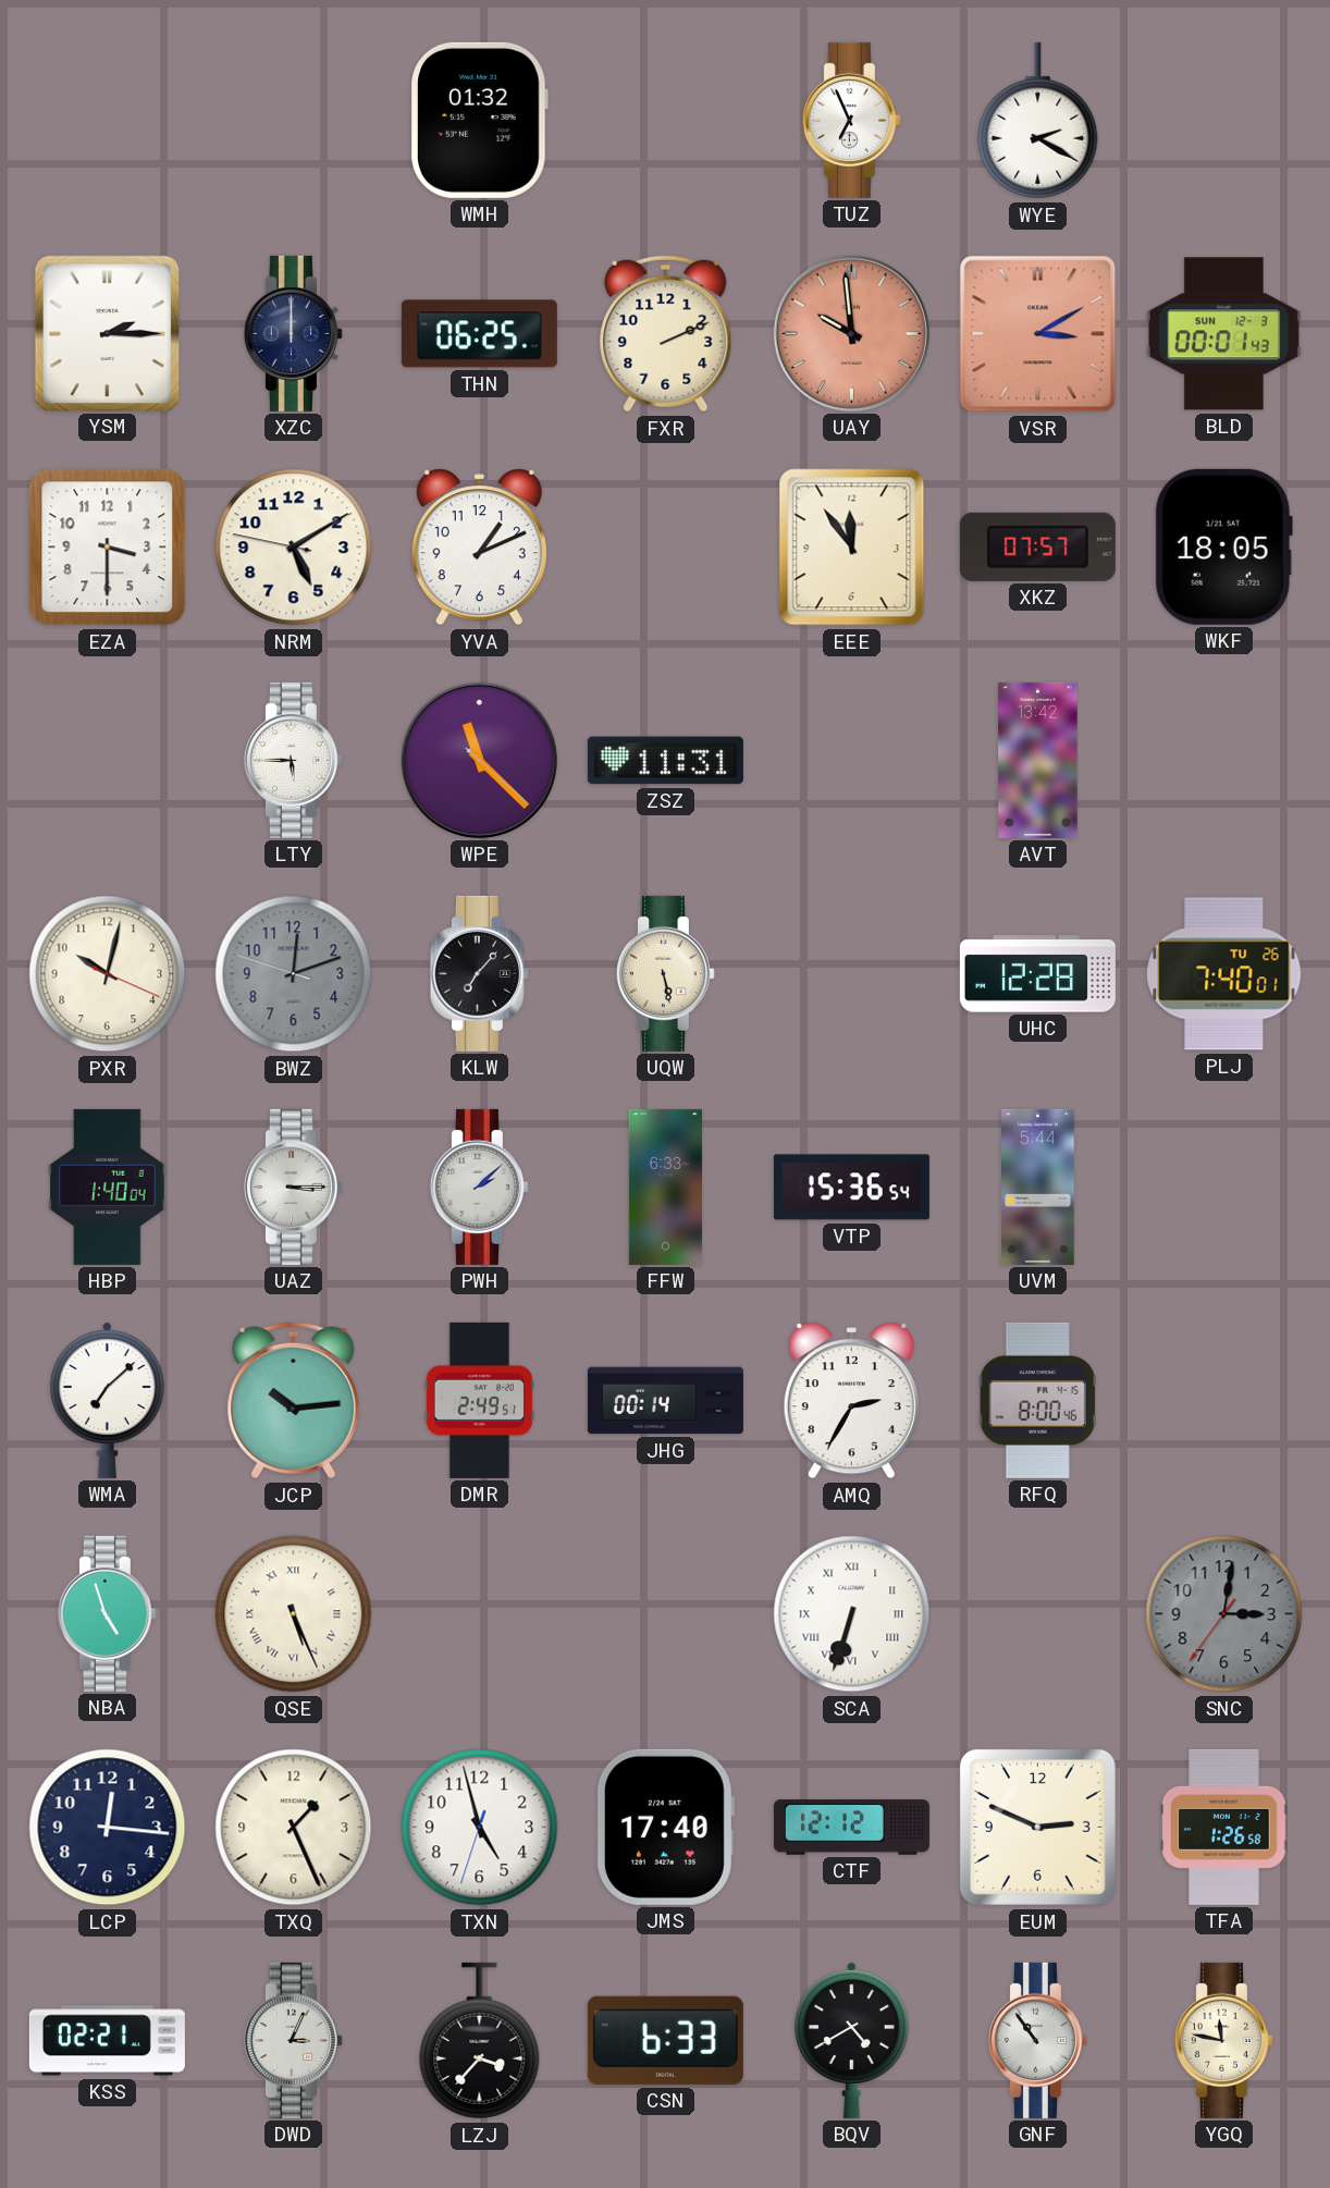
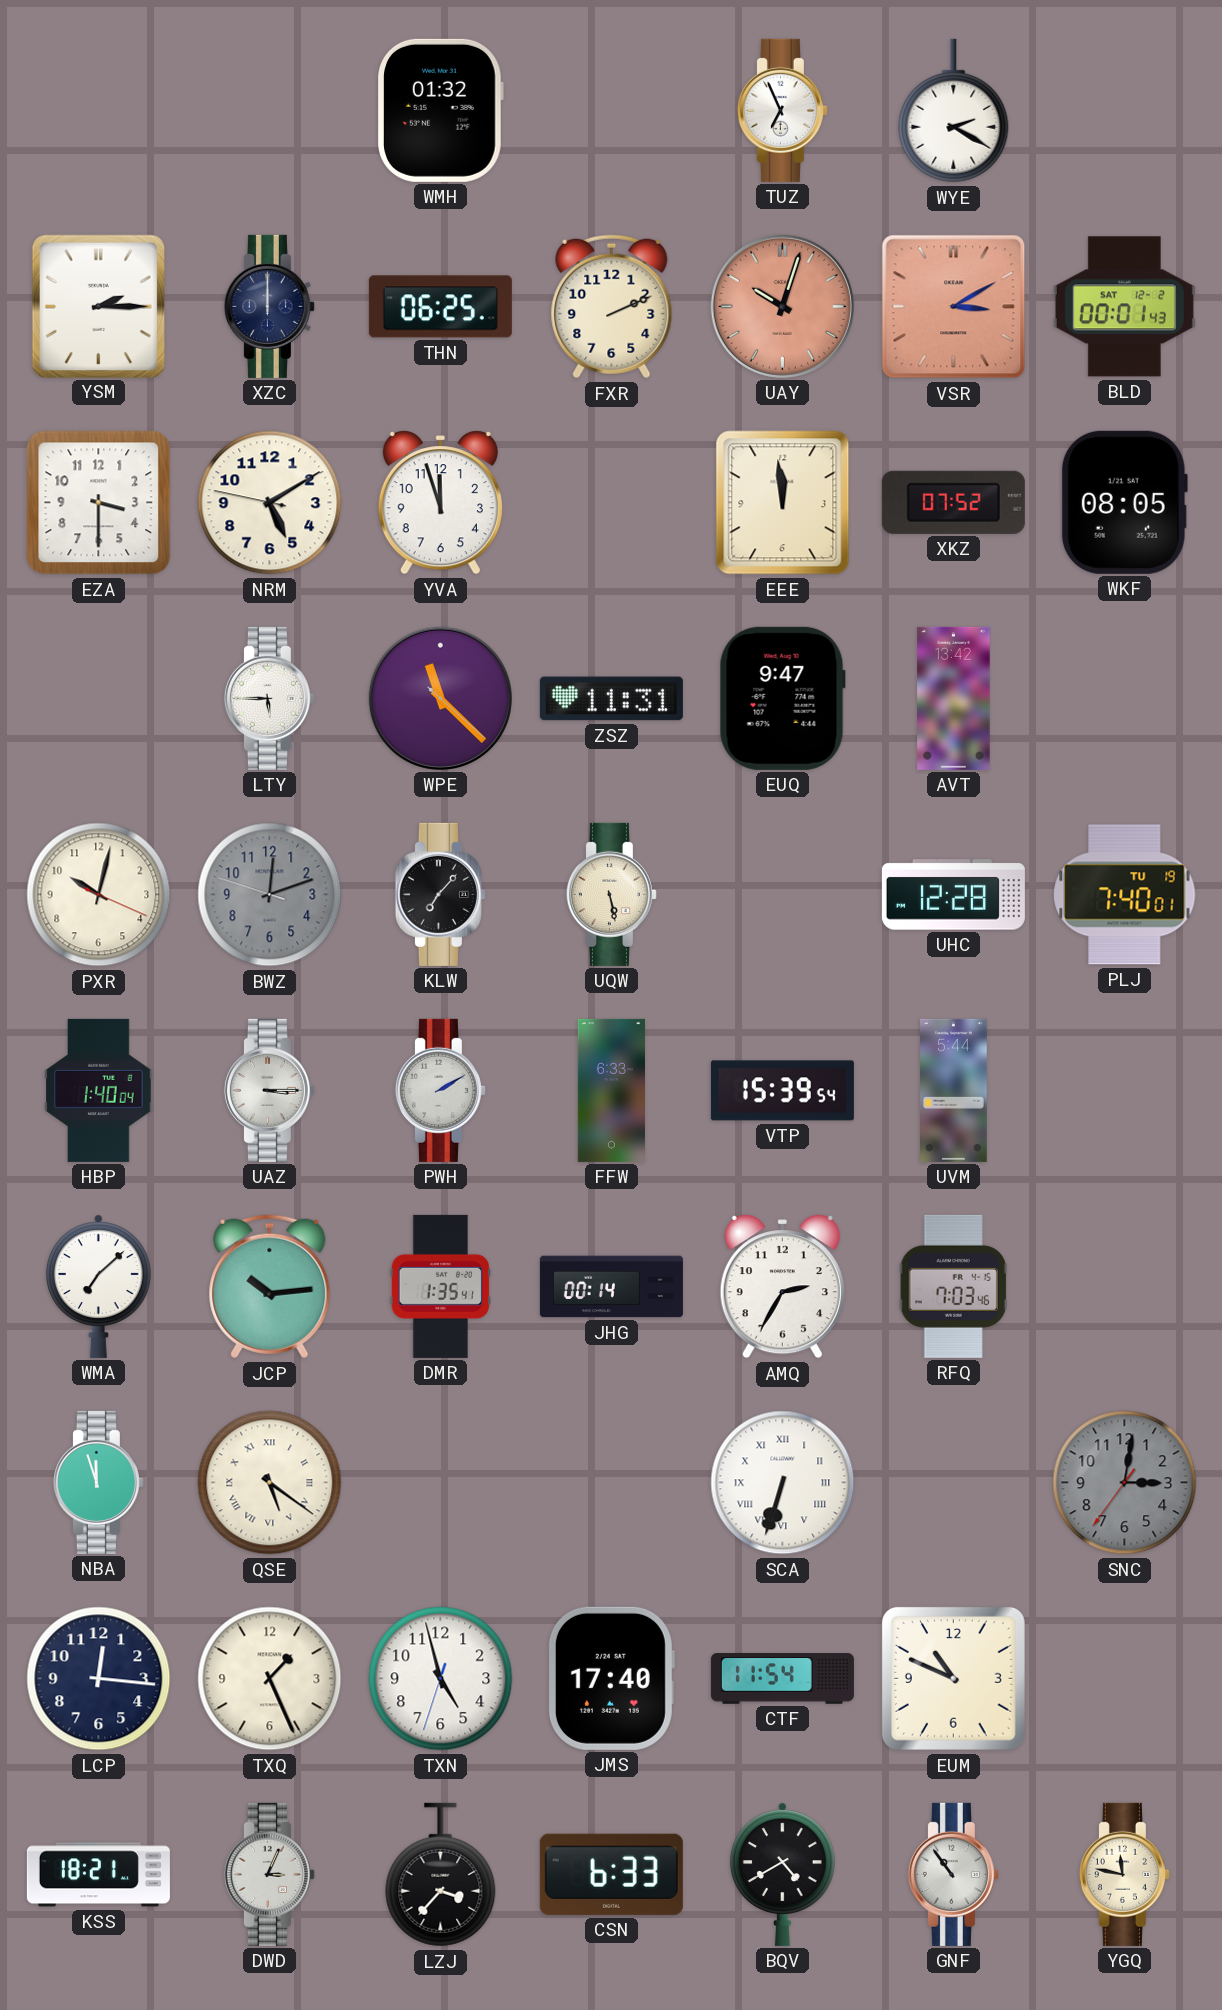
UAY: 9:59 -> 10:03 (782, 306)
BLD date: SUN 12-3 -> SAT 12-2 (1124, 307)
YVA: 1:11 -> 11:57 (440, 503)
EEE: 11:54 -> 11:59 (783, 503)
XKZ: 07:57 -> 07:52 (953, 502)
WKF: 18:05 -> 08:05 (1124, 502)
EUQ: none -> 9:47 (782, 698)
PLJ date: TU 26 -> TU 19 (1125, 895)
PWH: 2:08 -> 2:10 (440, 1090)
VTP: 15:36 -> 15:39 (782, 1091)
DMR: 2:49 -> 1:35 (441, 1286)
RFQ: 8:00 -> 7:03 (953, 1286)
NBA: 4:57 -> 11:57 (98, 1482)
QSE: 5:26 -> 5:21 (270, 1483)
CTF: 12:12 -> 11:54 (782, 1679)
EUM: 2:49 -> 10:49 (953, 1678)
TFA: 1:26 -> none (1224, 1827)
KSS: 02:21 -> 18:21 (98, 1875)
